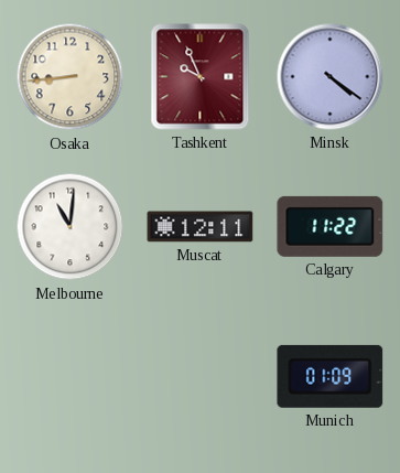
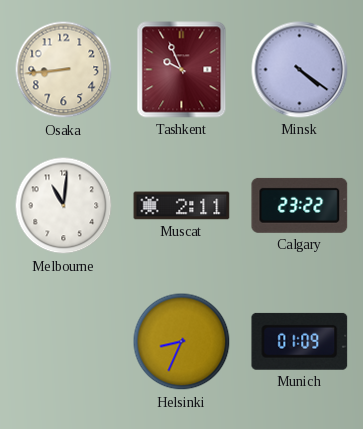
Muscat: 12:11 -> 2:11 (182, 206)
Calgary: 11:22 -> 23:22 (300, 205)
Helsinki: none -> 8:34 (182, 342)
